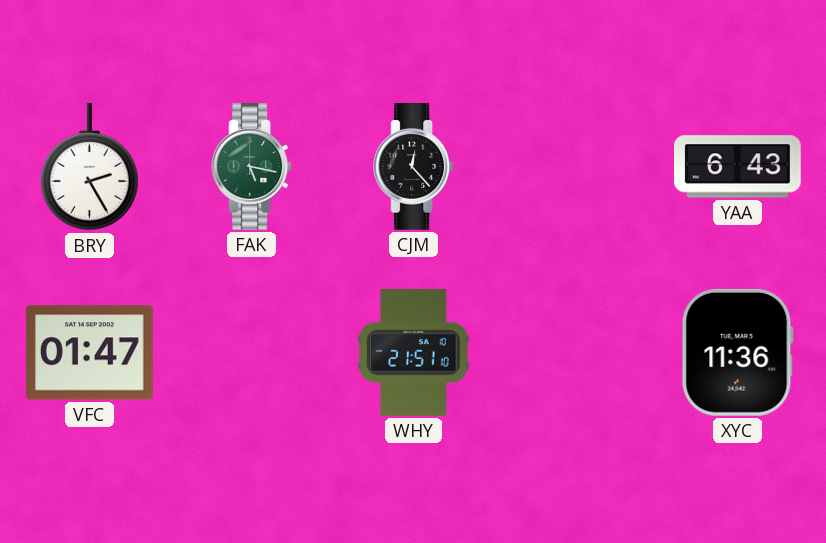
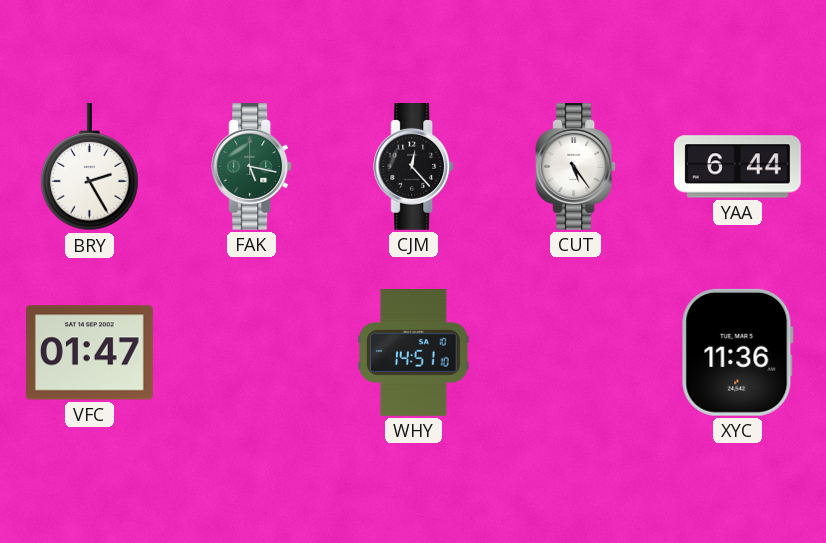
CUT: none -> 5:24 (576, 167)
YAA: 6:43 -> 6:44 (738, 167)
WHY: 21:51 -> 14:51 (414, 352)
